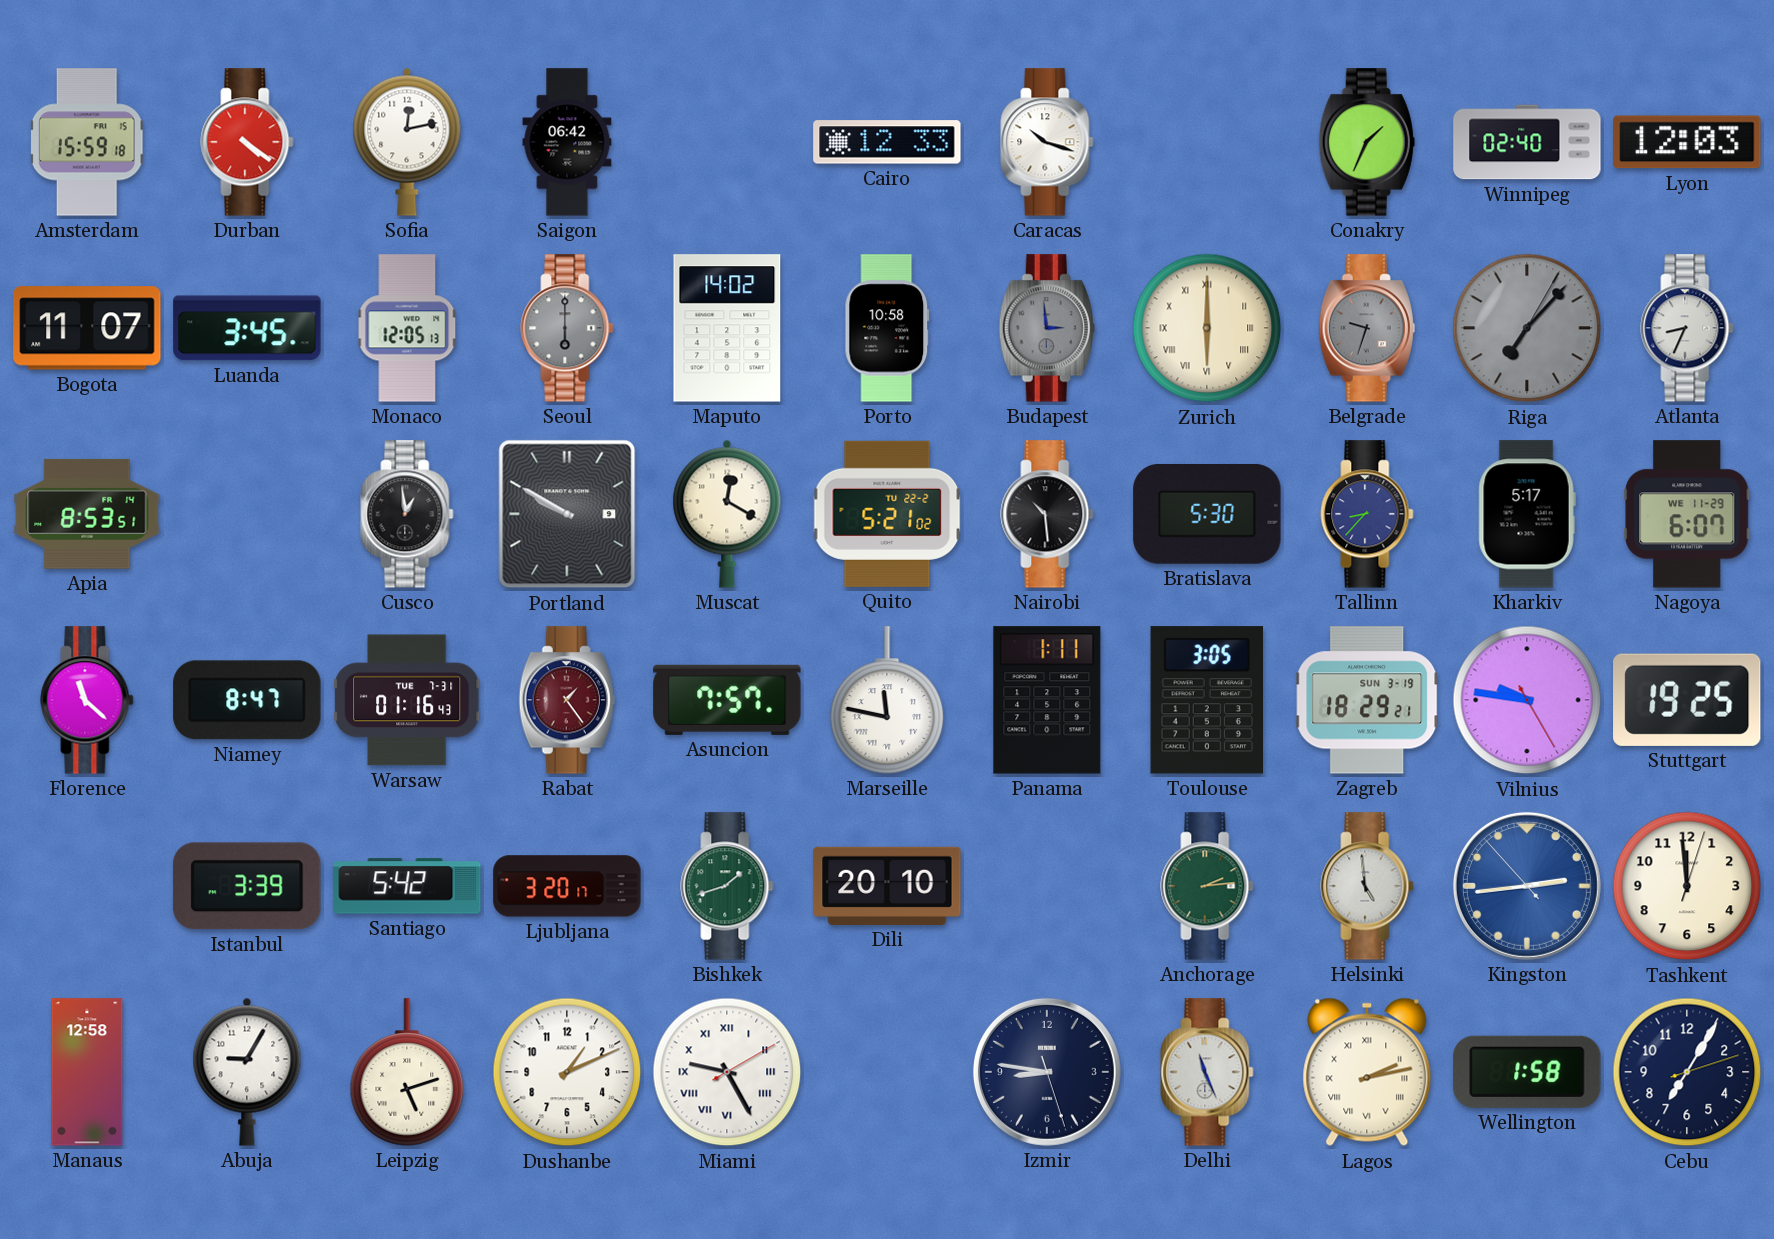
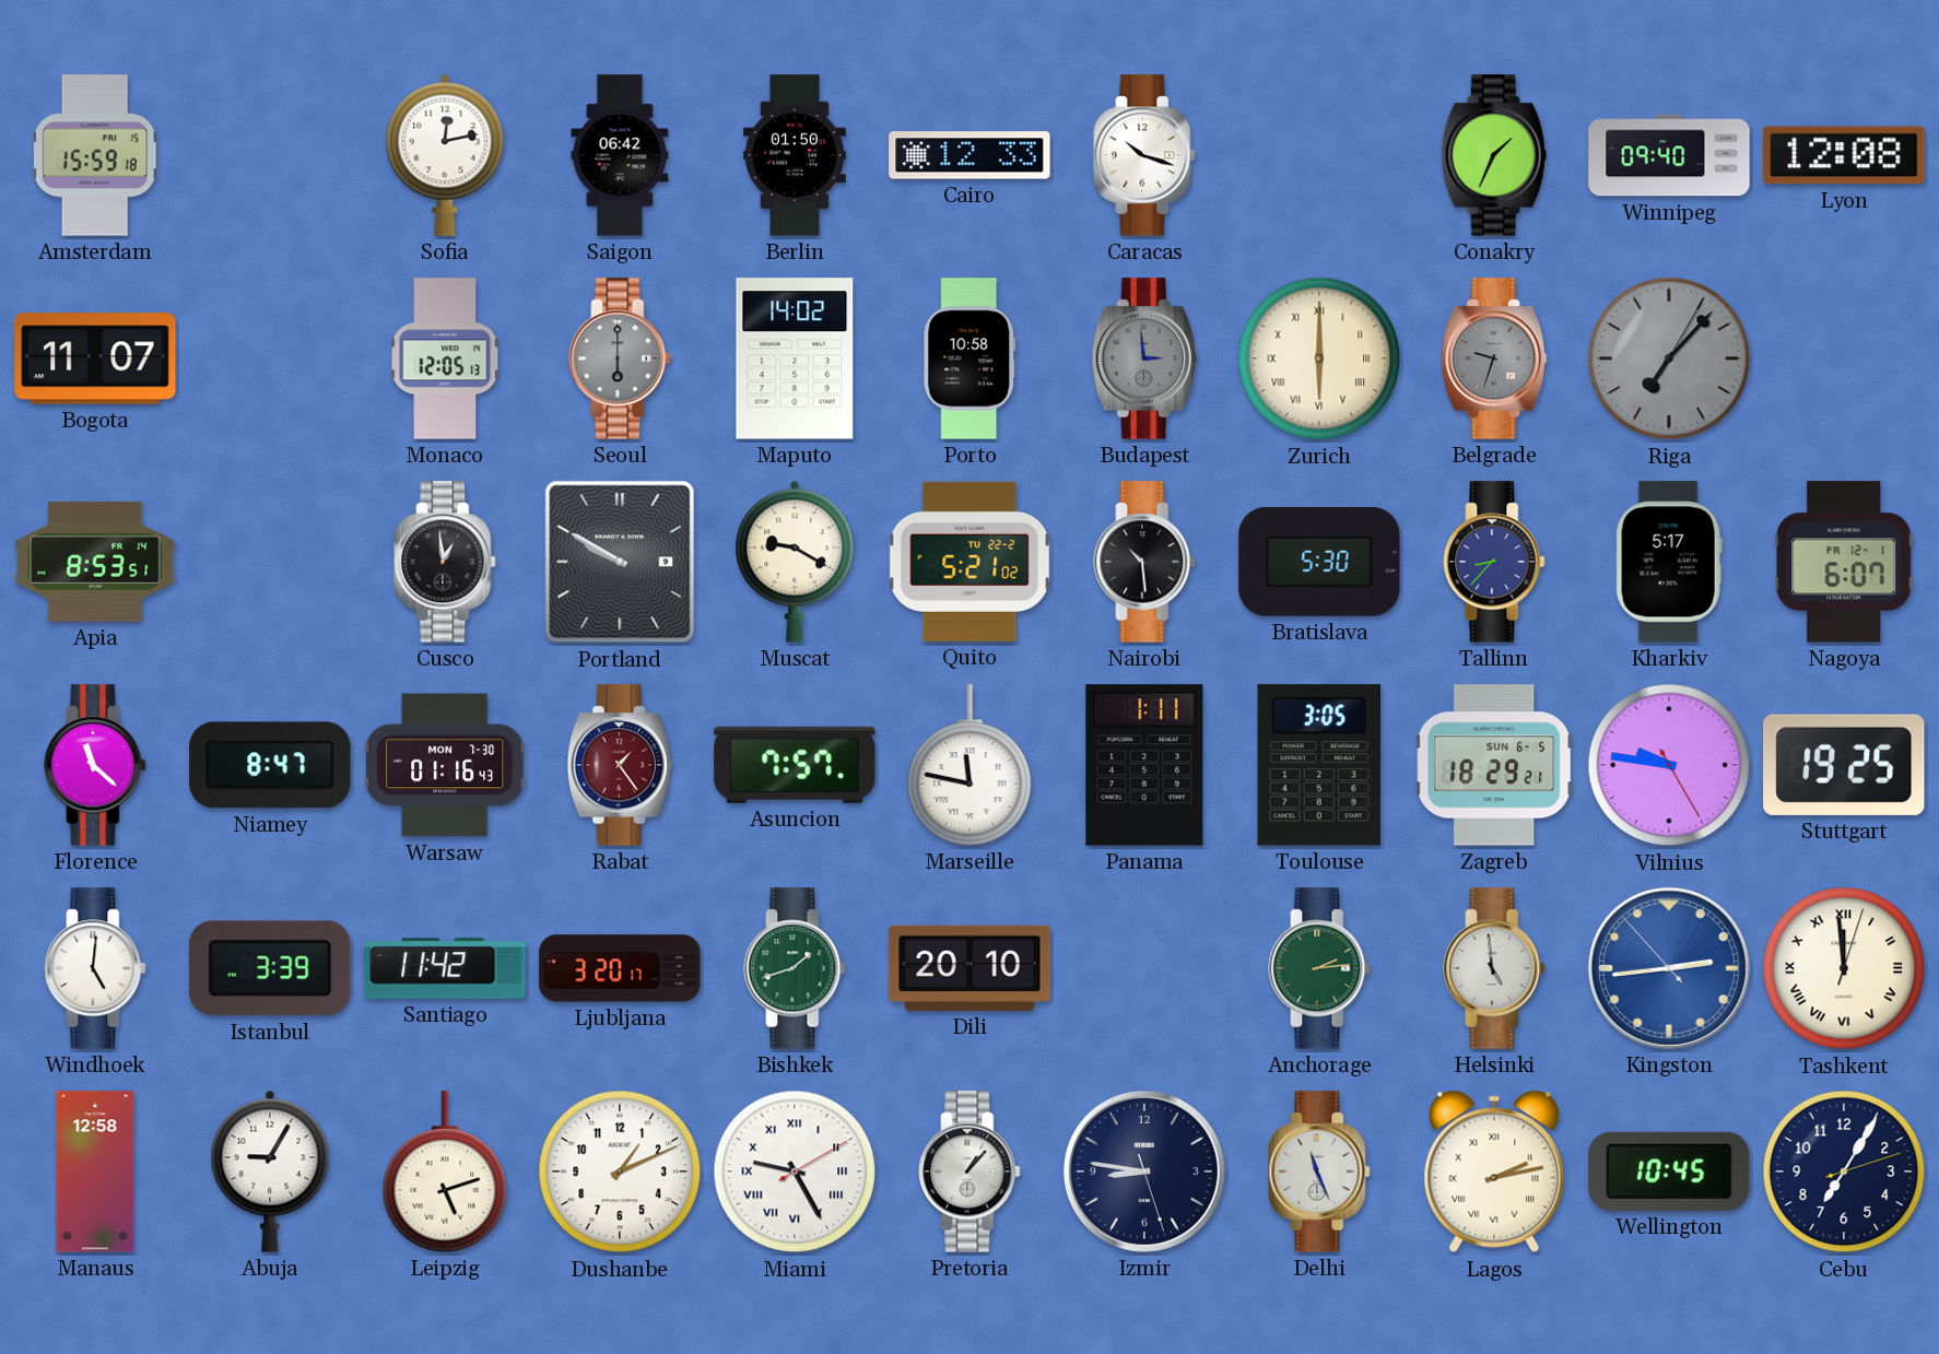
Durban: 4:21 -> none (247, 142)
Berlin: none -> 01:50 (795, 155)
Winnipeg: 02:40 -> 09:40 (1669, 155)
Lyon: 12:03 -> 12:08 (1844, 155)
Luanda: 3:45 -> none (247, 328)
Atlanta: 8:34 -> none (1687, 328)
Muscat: 12:20 -> 9:20 (795, 562)
Nagoya date: WE 11-29 -> FR 12-1 (1844, 562)
Warsaw date: TUE 7-31 -> MON 7-30 (446, 765)
Zagreb date: SUN 3-19 -> SUN 6-5 (1495, 765)
Windhoek: none -> 5:01 (95, 968)
Santiago: 5:42 -> 11:42 (445, 968)
Tashkent numerals: Arabic -> Roman (1844, 968)
Pretoria: none -> 1:07 (969, 1171)
Wellington: 1:58 -> 10:45 (1669, 1171)
